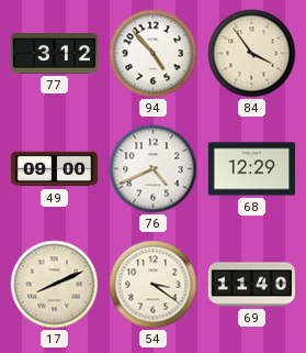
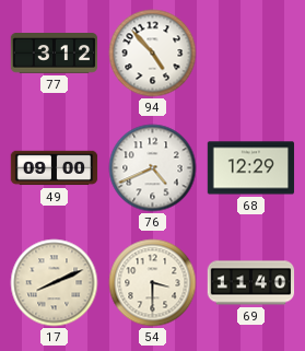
84: 3:54 -> none (252, 54)
54: 3:21 -> 3:30 (153, 283)
